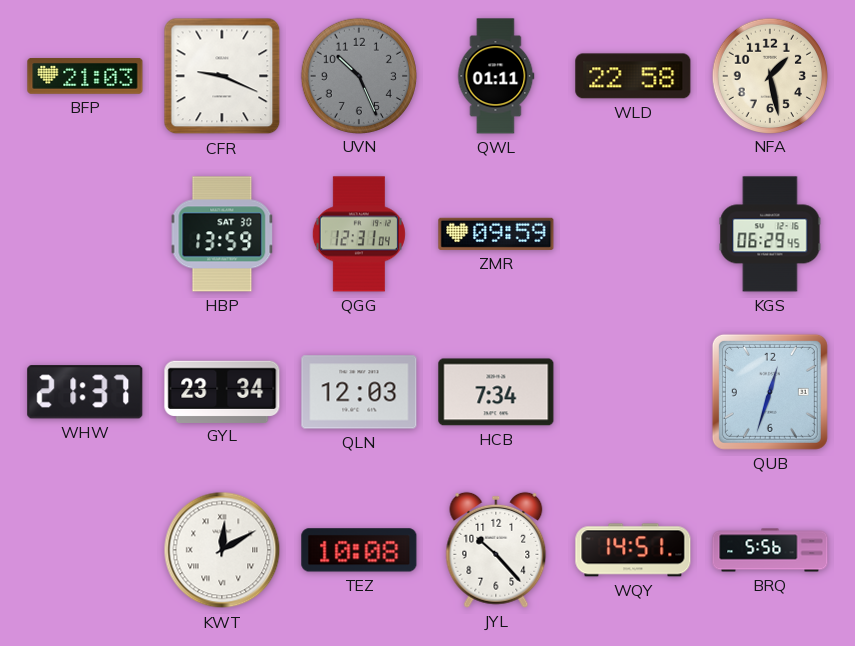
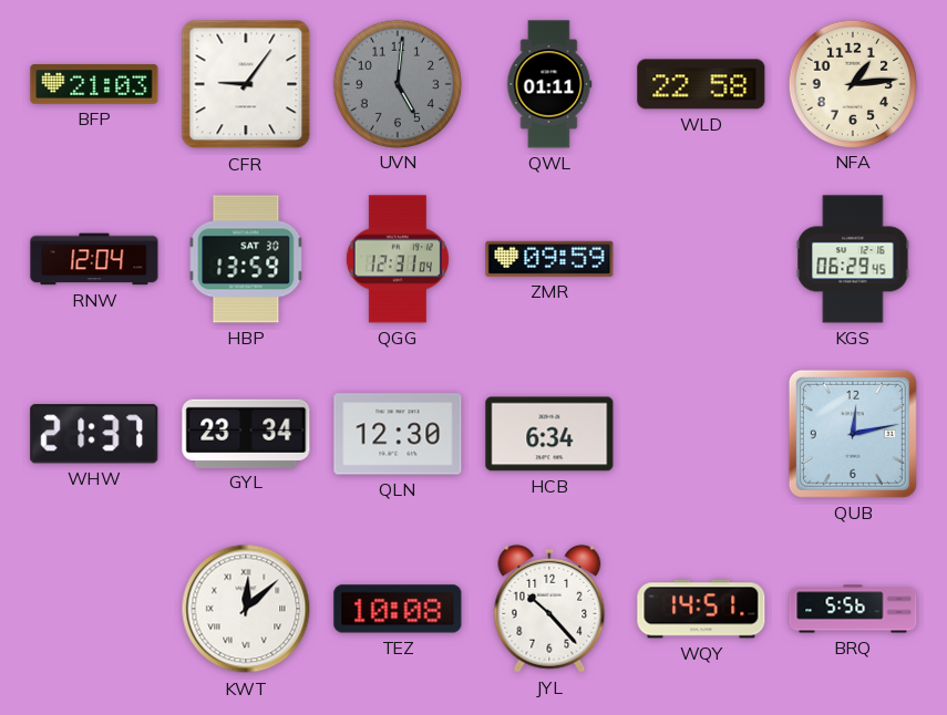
CFR: 9:19 -> 9:06 (246, 84)
UVN: 10:26 -> 5:01 (397, 83)
NFA: 1:28 -> 1:14 (852, 83)
RNW: none -> 12:04 (94, 259)
QLN: 12:03 -> 12:30 (398, 434)
HCB: 7:34 -> 6:34 (549, 434)
QUB: 12:33 -> 12:13 (853, 434)
KWT: 12:10 -> 12:08 (246, 609)
